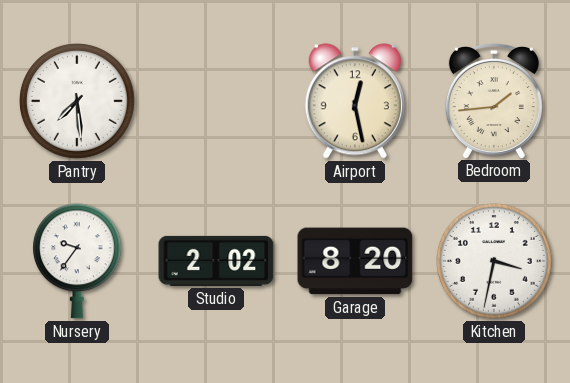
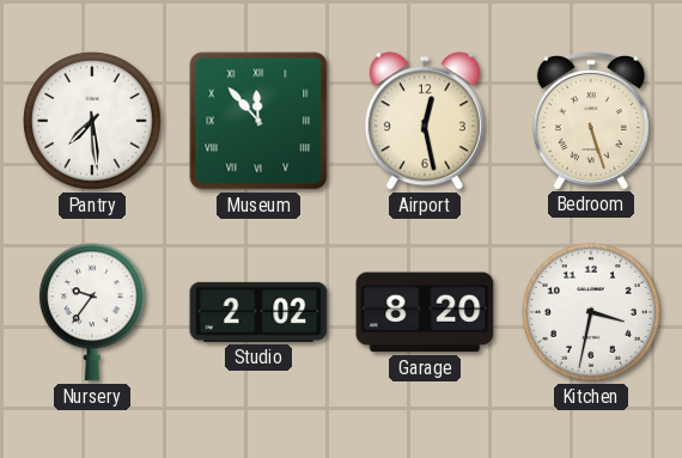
Museum: none -> 11:53 (258, 121)
Bedroom: 1:44 -> 5:27 (591, 121)
